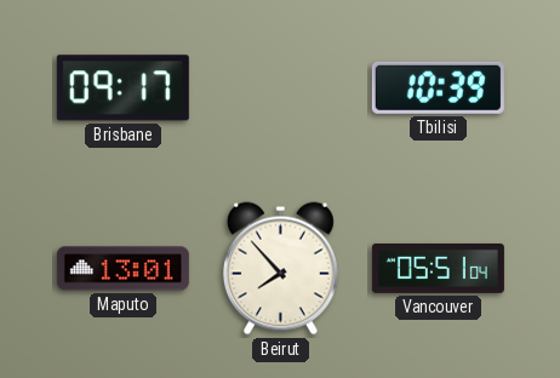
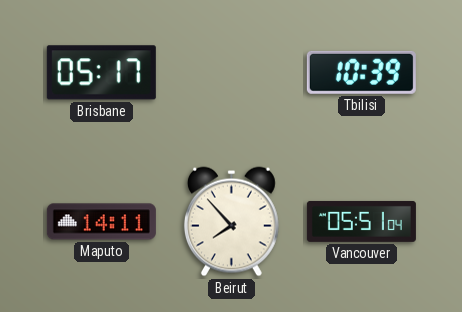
Brisbane: 09:17 -> 05:17 (101, 73)
Maputo: 13:01 -> 14:11 (101, 222)
